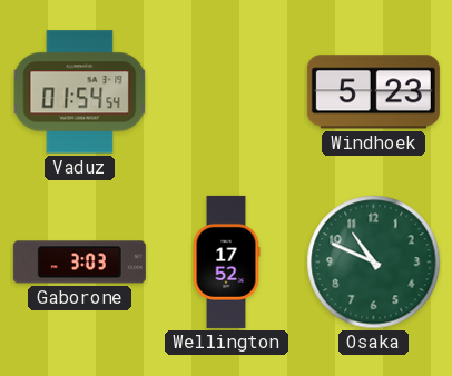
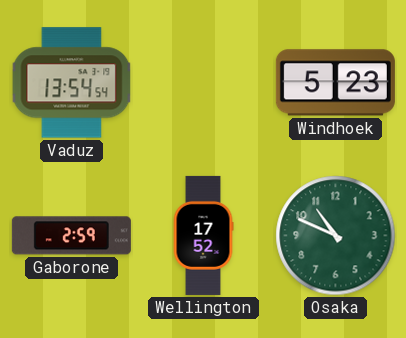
Vaduz: 01:54 -> 13:54 (72, 83)
Gaborone: 3:03 -> 2:59 (71, 236)
